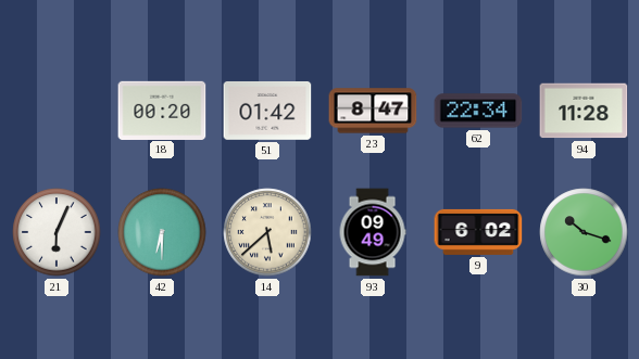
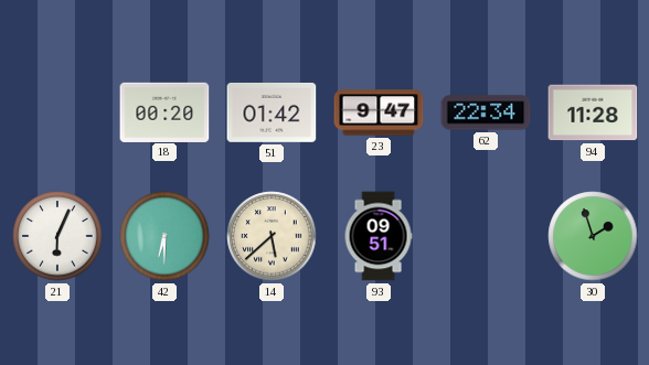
23: 8:47 -> 9:47 (379, 112)
93: 09:49 -> 09:51 (379, 236)
9: 6:02 -> none (478, 232)
30: 10:18 -> 1:57 (593, 236)
